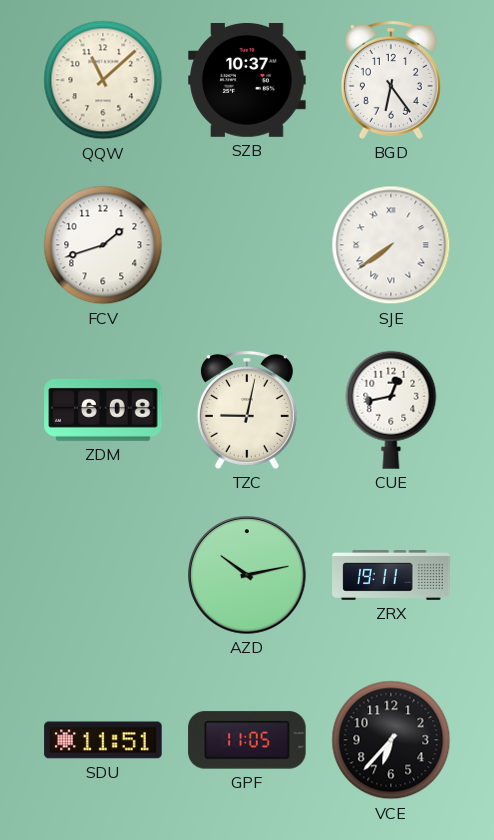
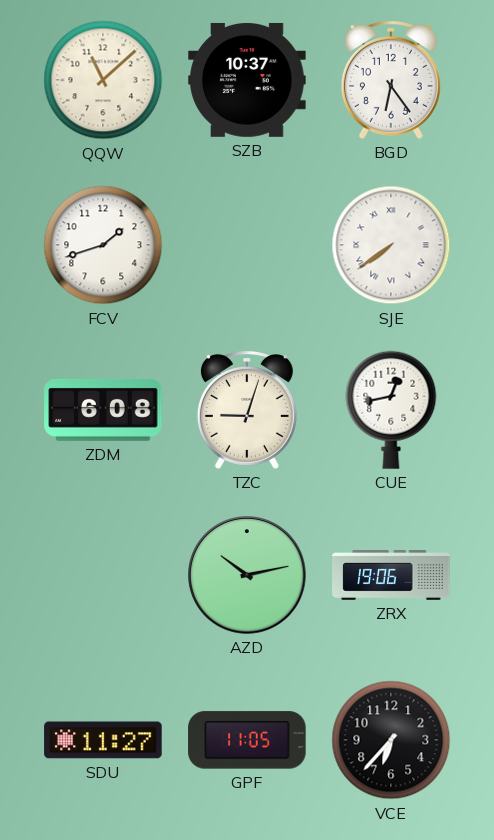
TZC: 9:02 -> 9:03 (247, 411)
ZRX: 19:11 -> 19:06 (391, 576)
SDU: 11:51 -> 11:27 (103, 740)
